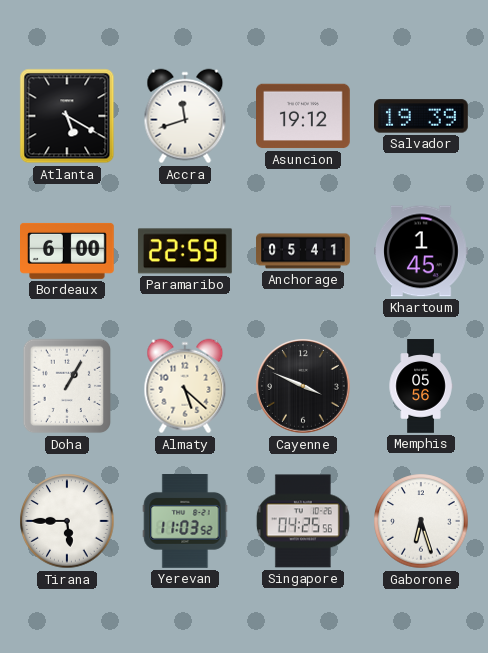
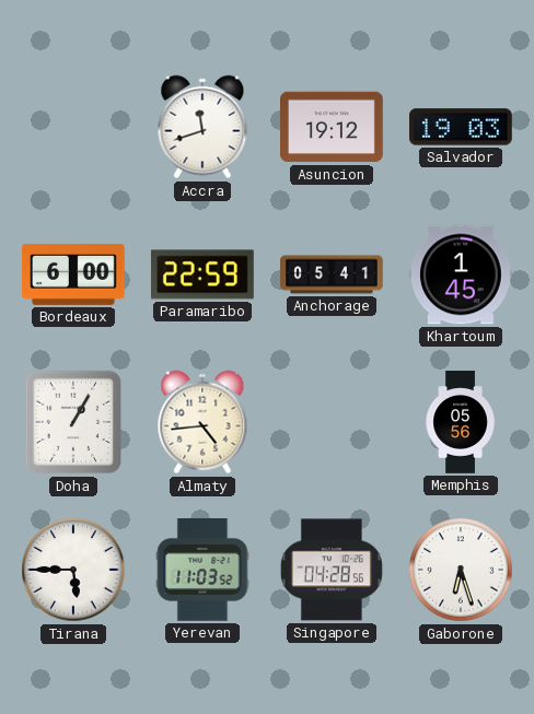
Atlanta: 5:20 -> none (67, 116)
Salvador: 19:39 -> 19:03 (462, 127)
Almaty: 5:22 -> 4:44 (202, 422)
Cayenne: 3:49 -> none (303, 386)
Singapore: 04:25 -> 04:28 (332, 570)
